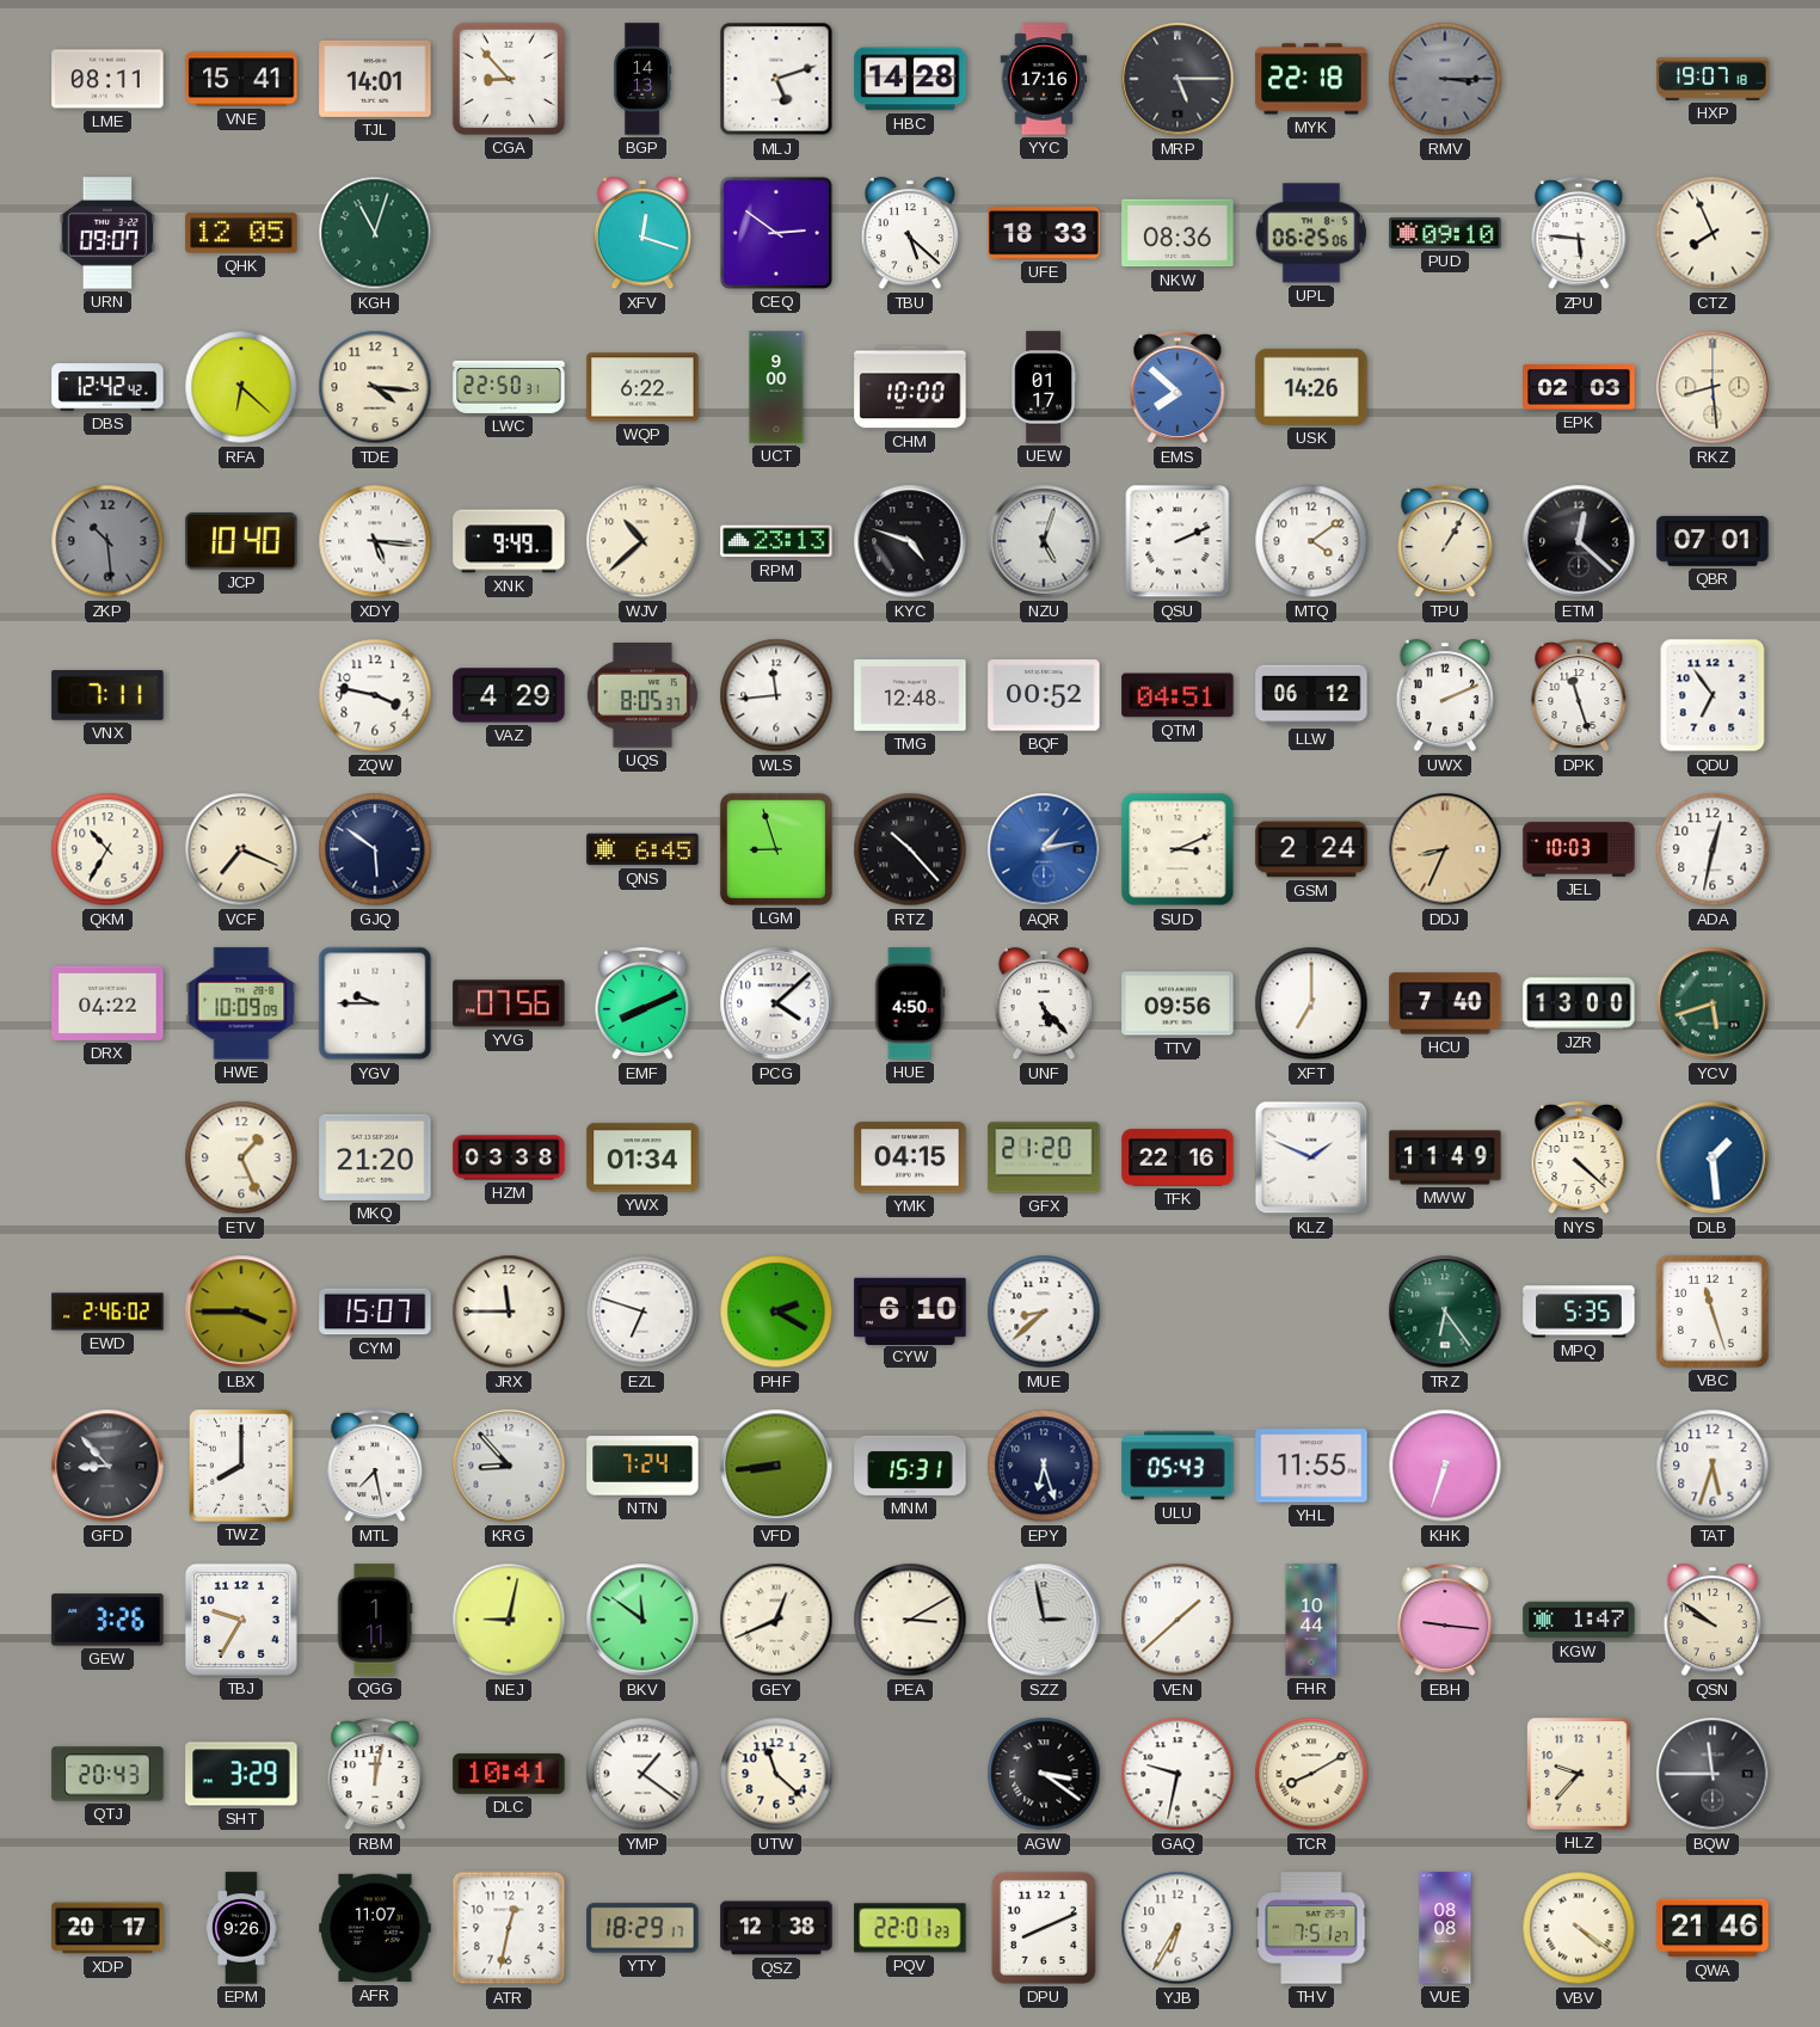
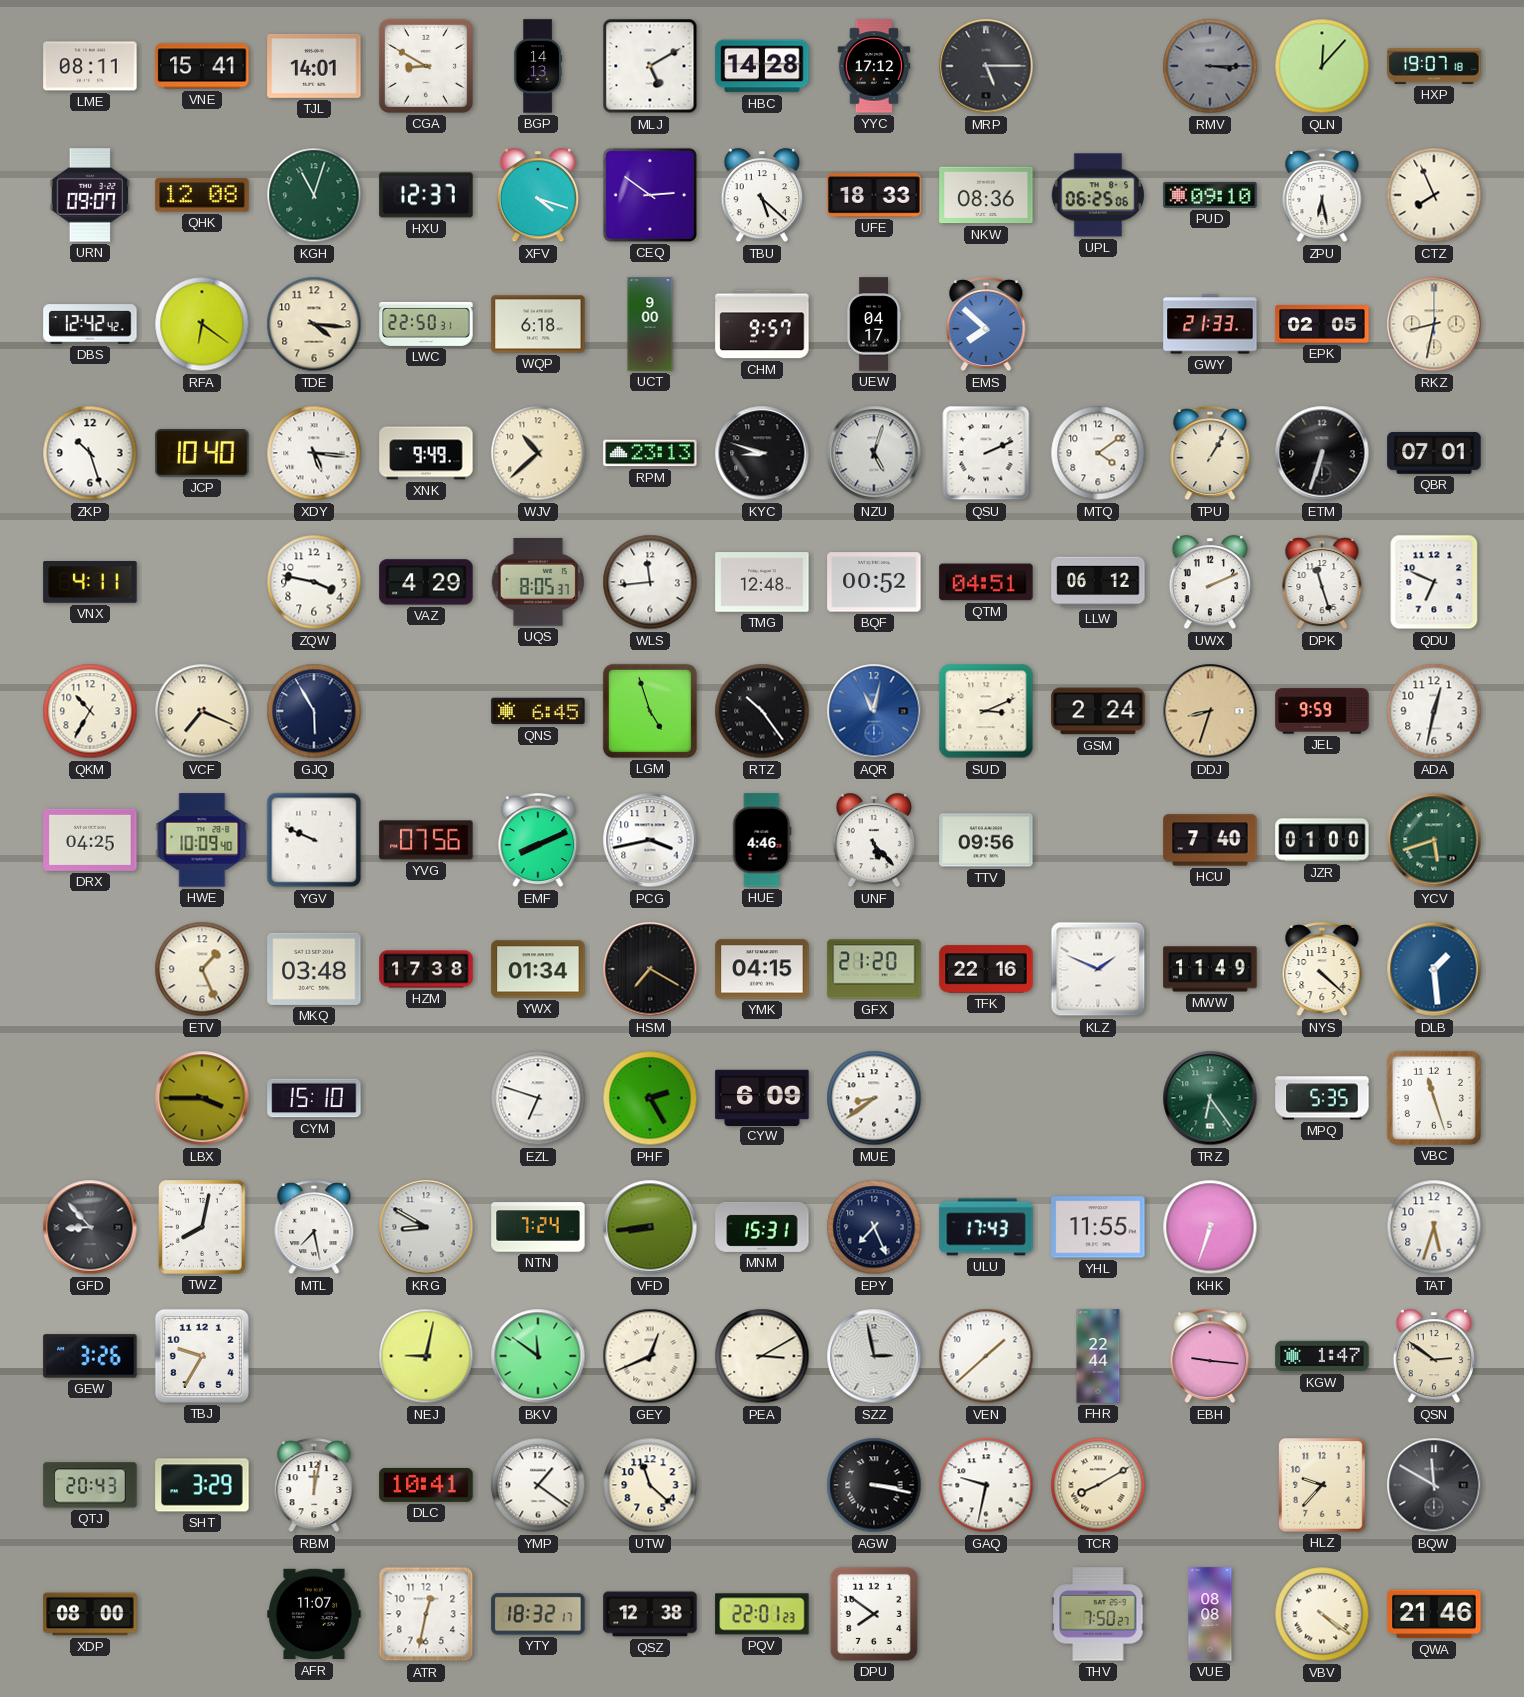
CGA: 8:53 -> 8:50 (426, 66)
MLJ: 5:12 -> 5:10 (650, 66)
YYC: 17:16 -> 17:12 (874, 66)
MYK: 22:18 -> none (1311, 79)
QLN: none -> 12:07 (1322, 66)
QHK: 12:05 -> 12:08 (202, 195)
HXU: none -> 12:37 (426, 195)
XFV: 12:18 -> 4:18 (538, 196)
ZPU: 5:46 -> 6:28 (1322, 196)
RFA: 6:22 -> 6:21 (202, 324)
WQP: 6:22 -> 6:18 (538, 324)
CHM: 10:00 -> 9:57 (762, 324)
UEW: 01:17 -> 04:17 (874, 324)
USK: 14:26 -> none (1311, 387)
GWY: none -> 21:33 (1210, 324)
EPK: 02:03 -> 02:05 (1322, 324)
RKZ: 8:29 -> 8:32 (1434, 324)
ZKP: 10:29 -> 10:27 (90, 453)
ZKP dial: grey -> white (90, 453)
KYC: 4:48 -> 8:48 (762, 453)
ETM: 12:22 -> 6:33 (1322, 453)
VNX: 7:11 -> 4:11 (90, 583)
QDU: 6:54 -> 6:49 (1434, 582)
GJQ: 5:51 -> 5:55 (314, 711)
LGM: 8:57 -> 4:57 (650, 711)
RTZ: 10:23 -> 10:24 (762, 711)
AQR: 1:13 -> 11:02 (874, 711)
DDJ: 8:34 -> 8:33 (1210, 711)
JEL: 10:03 -> 9:59 (1322, 711)
DRX: 04:22 -> 04:25 (90, 840)
HWE: 10:09:09 -> 10:09:40 (202, 840)
YGV: 9:45 -> 9:49 (314, 840)
PCG: 4:08 -> 3:43 (650, 840)
HUE: 4:50 -> 4:46 (762, 840)
XFT: 7:00 -> none (1311, 1003)
JZR: 13:00 -> 01:00 (1322, 840)
MKQ: 21:20 -> 03:48 (314, 969)
HZM: 03:38 -> 17:38 (426, 969)
HSM: none -> 7:20 (650, 969)
EWD: 2:46 -> none (107, 1312)
CYM: 15:07 -> 15:10 (314, 1098)
JRX: 11:45 -> none (509, 1312)
PHF: 2:20 -> 2:25 (650, 1098)
CYW: 6:10 -> 6:09 (762, 1097)
MUE: 8:38 -> 8:39 (874, 1098)
TWZ: 8:00 -> 8:02 (202, 1227)
KRG: 8:53 -> 8:50 (426, 1227)
EPY: 6:27 -> 7:26 (874, 1227)
ULU: 05:43 -> 17:43 (986, 1227)
QGG: 1:11 -> none (375, 1620)
FHR: 10:44 -> 22:44 (1098, 1356)
QSN: 9:51 -> 2:51 (1434, 1357)
AGW: 3:21 -> 3:17 (874, 1485)
BQW: 11:45 -> 11:50 (1434, 1485)
XDP: 20:17 -> 08:00 (90, 1614)
EPM: 9:26 -> none (242, 1928)
YTY: 18:29 -> 18:32 (538, 1614)
DPU: 8:11 -> 7:51 (874, 1614)
YJB: 6:35 -> none (1178, 1928)
THV: 7:51 -> 7:50 (1098, 1614)
